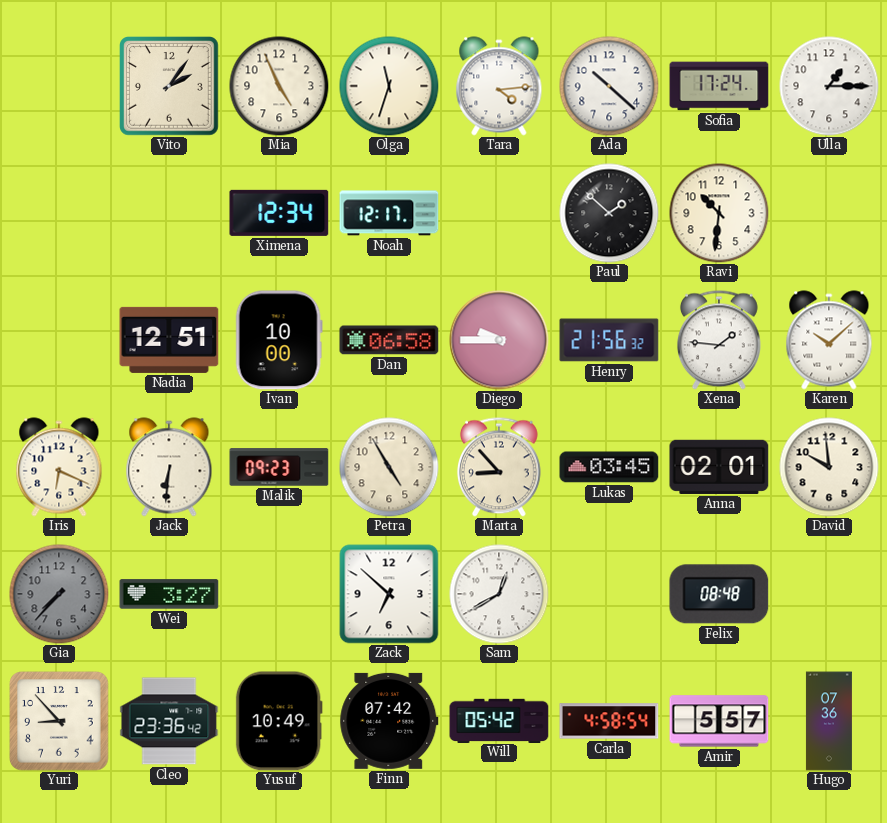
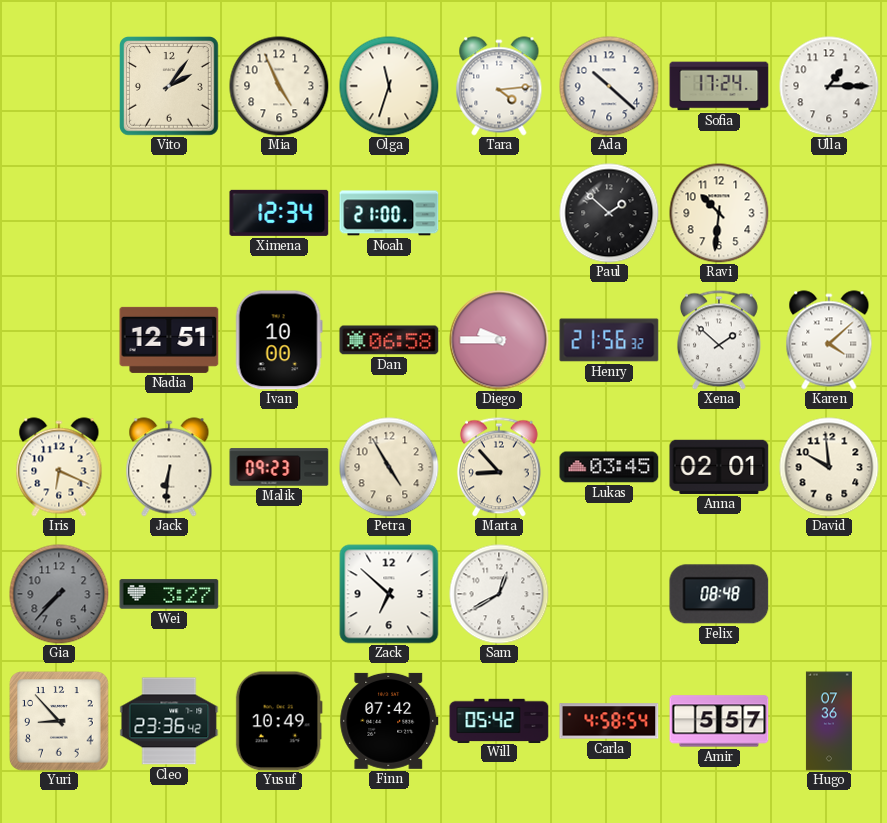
Noah: 12:17 -> 21:00 (389, 213)
Xena: 1:46 -> 1:52 (719, 340)
Karen: 10:08 -> 4:08 (829, 340)
